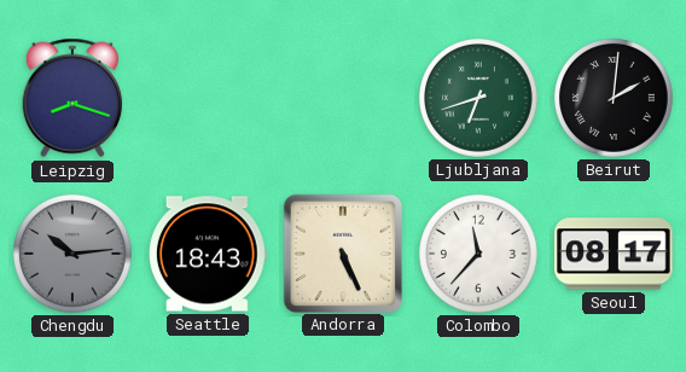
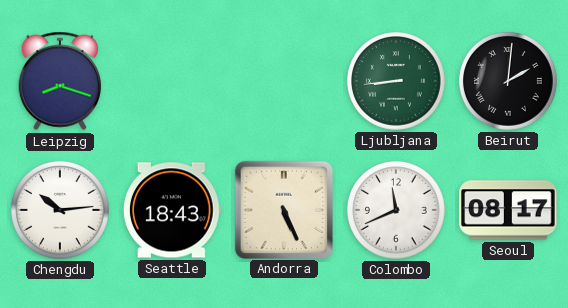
Ljubljana: 6:42 -> 8:44 (397, 82)
Chengdu dial: grey -> white (61, 211)
Colombo: 11:37 -> 11:41 (397, 211)
